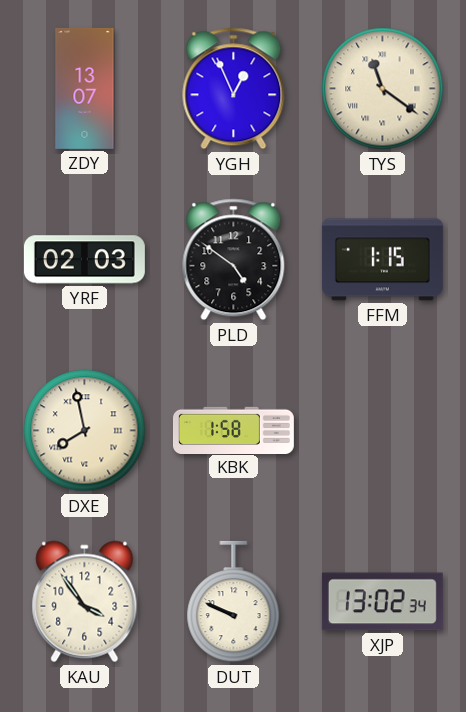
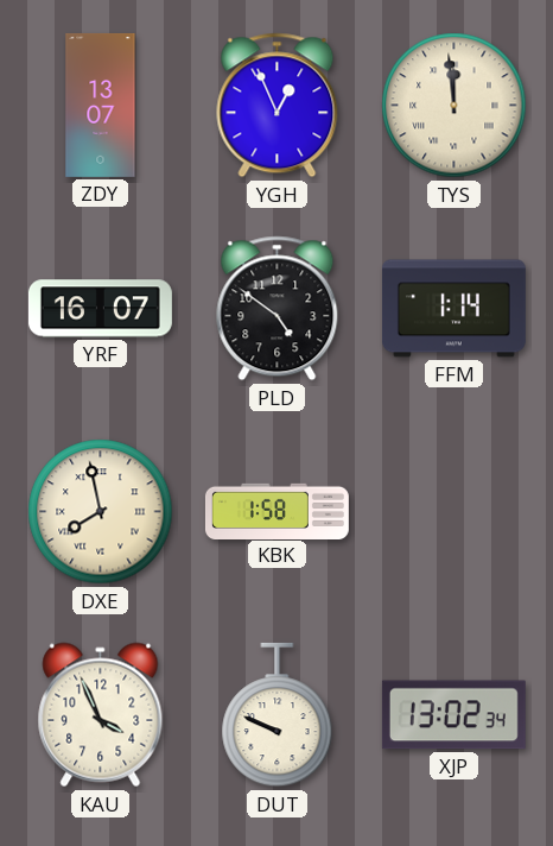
TYS: 11:21 -> 11:59 (455, 106)
YRF: 02:03 -> 16:07 (100, 309)
FFM: 1:15 -> 1:14 (453, 309)
KAU: 3:54 -> 3:56 (101, 715)
